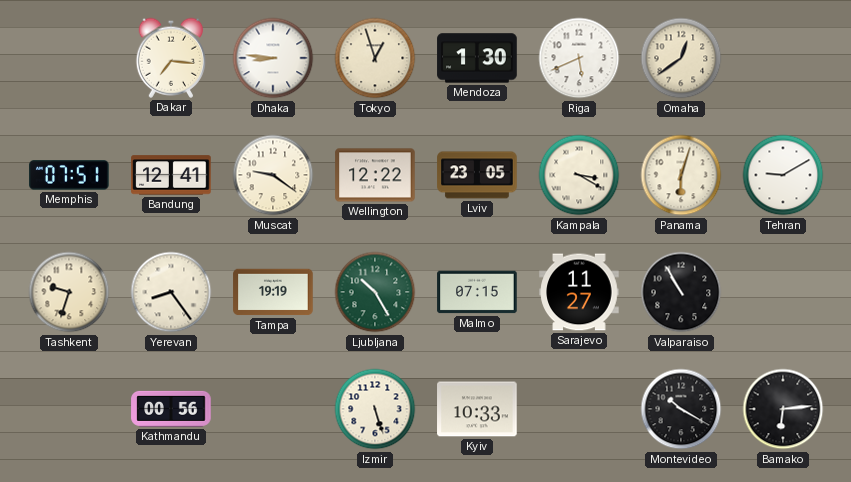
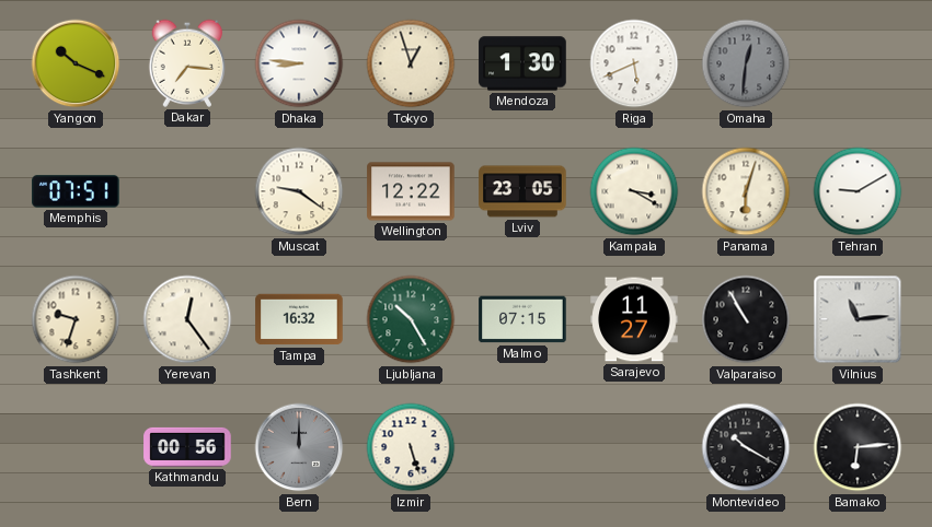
Yangon: none -> 10:19 (76, 63)
Omaha: 12:39 -> 12:31 (746, 63)
Omaha dial: cream -> grey (746, 63)
Bandung: 12:41 -> none (171, 175)
Yerevan: 8:24 -> 12:24 (187, 319)
Tampa: 19:19 -> 16:32 (299, 319)
Vilnius: none -> 11:14 (858, 319)
Bern: none -> 12:00 (299, 447)
Kyiv: 10:33 -> none (477, 409)
